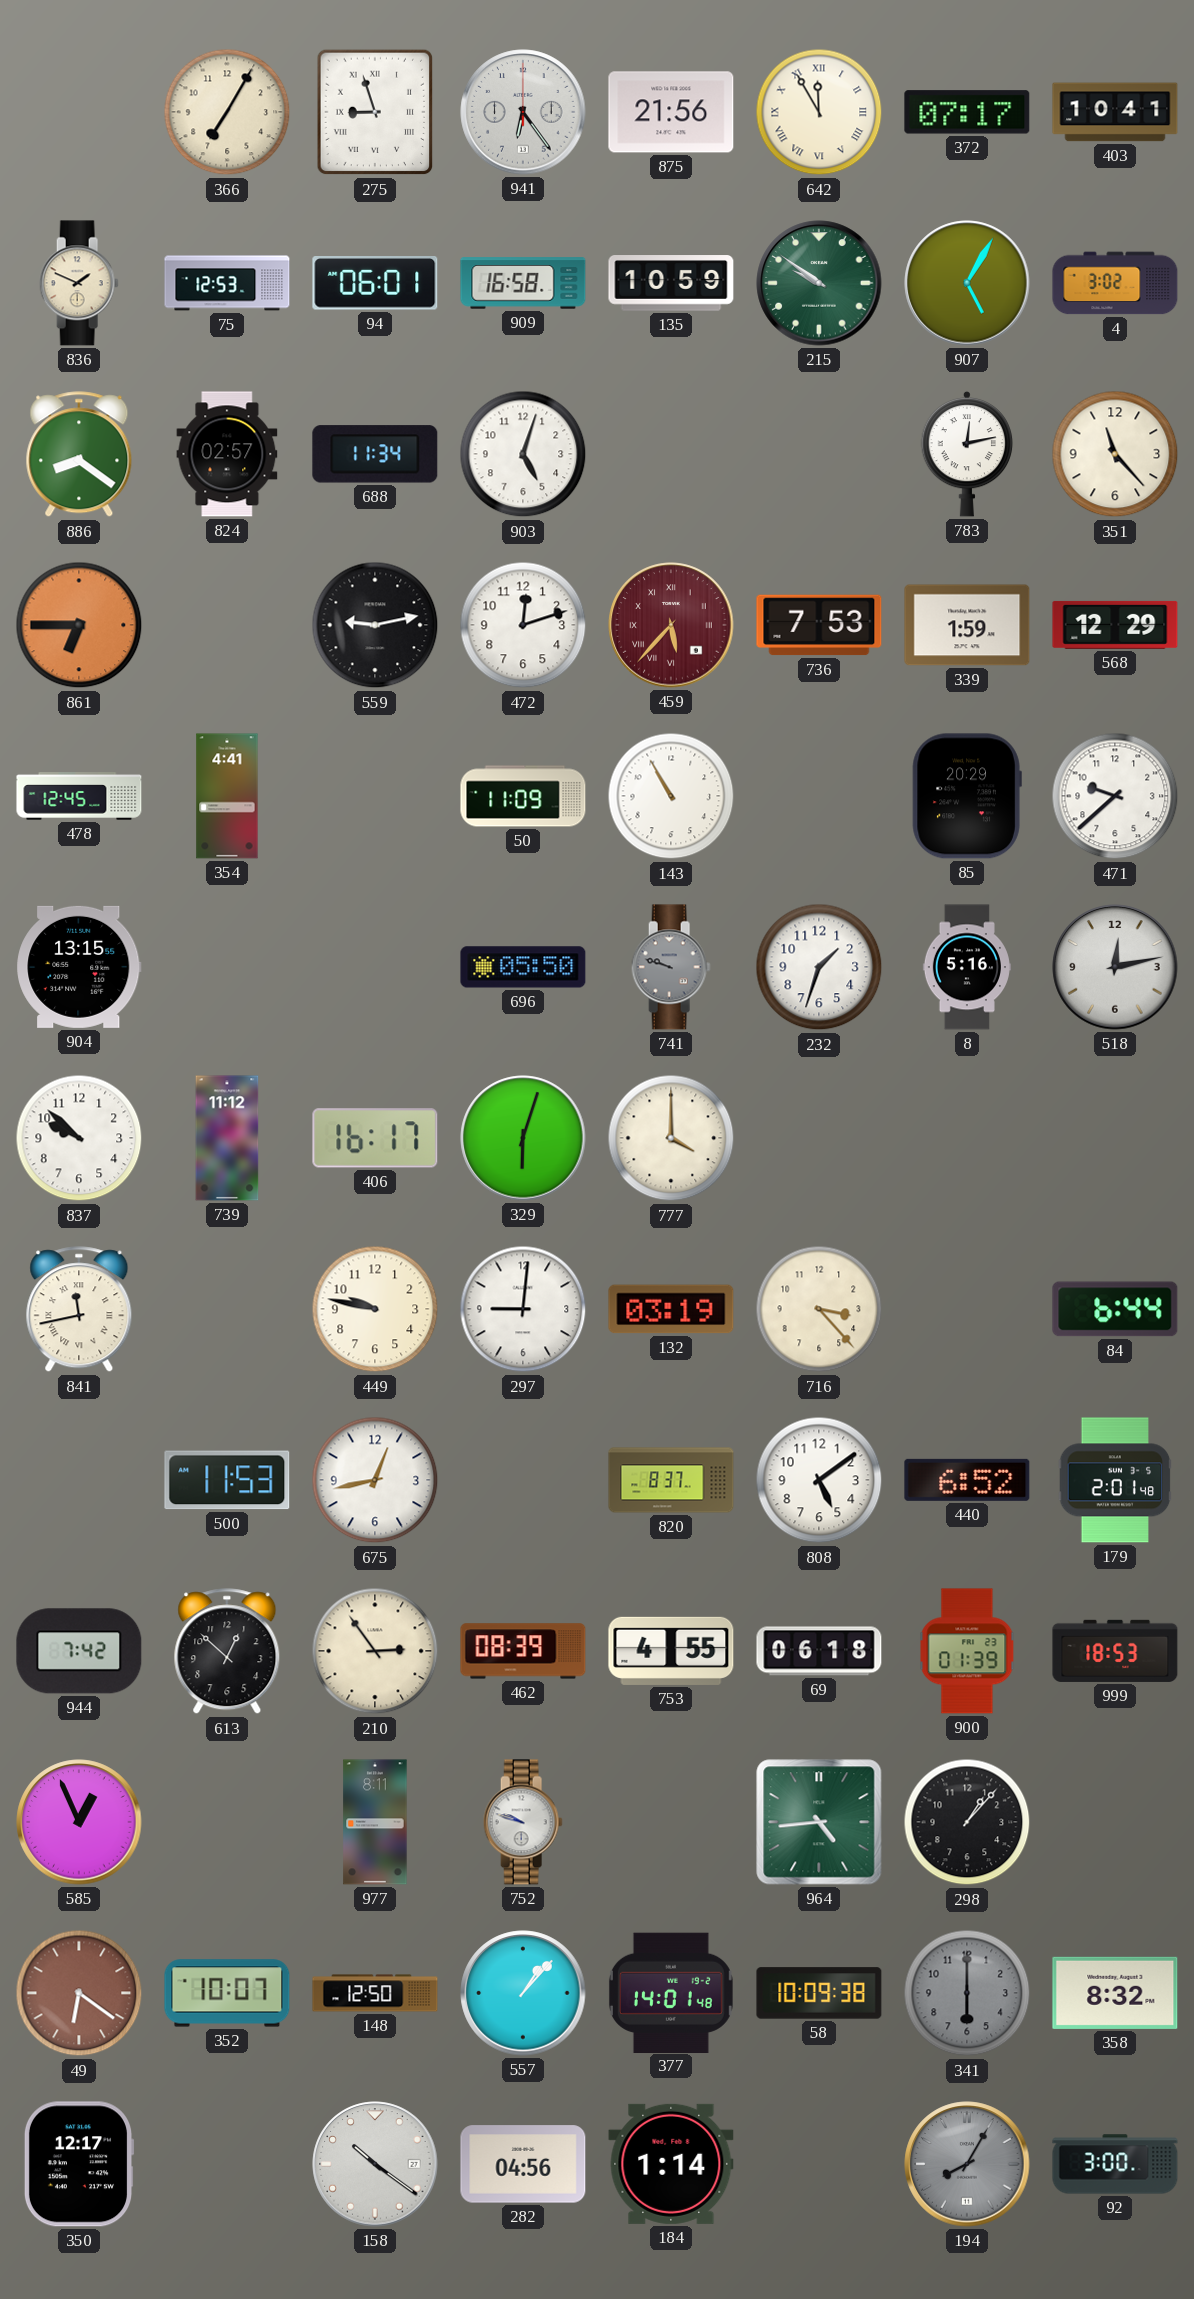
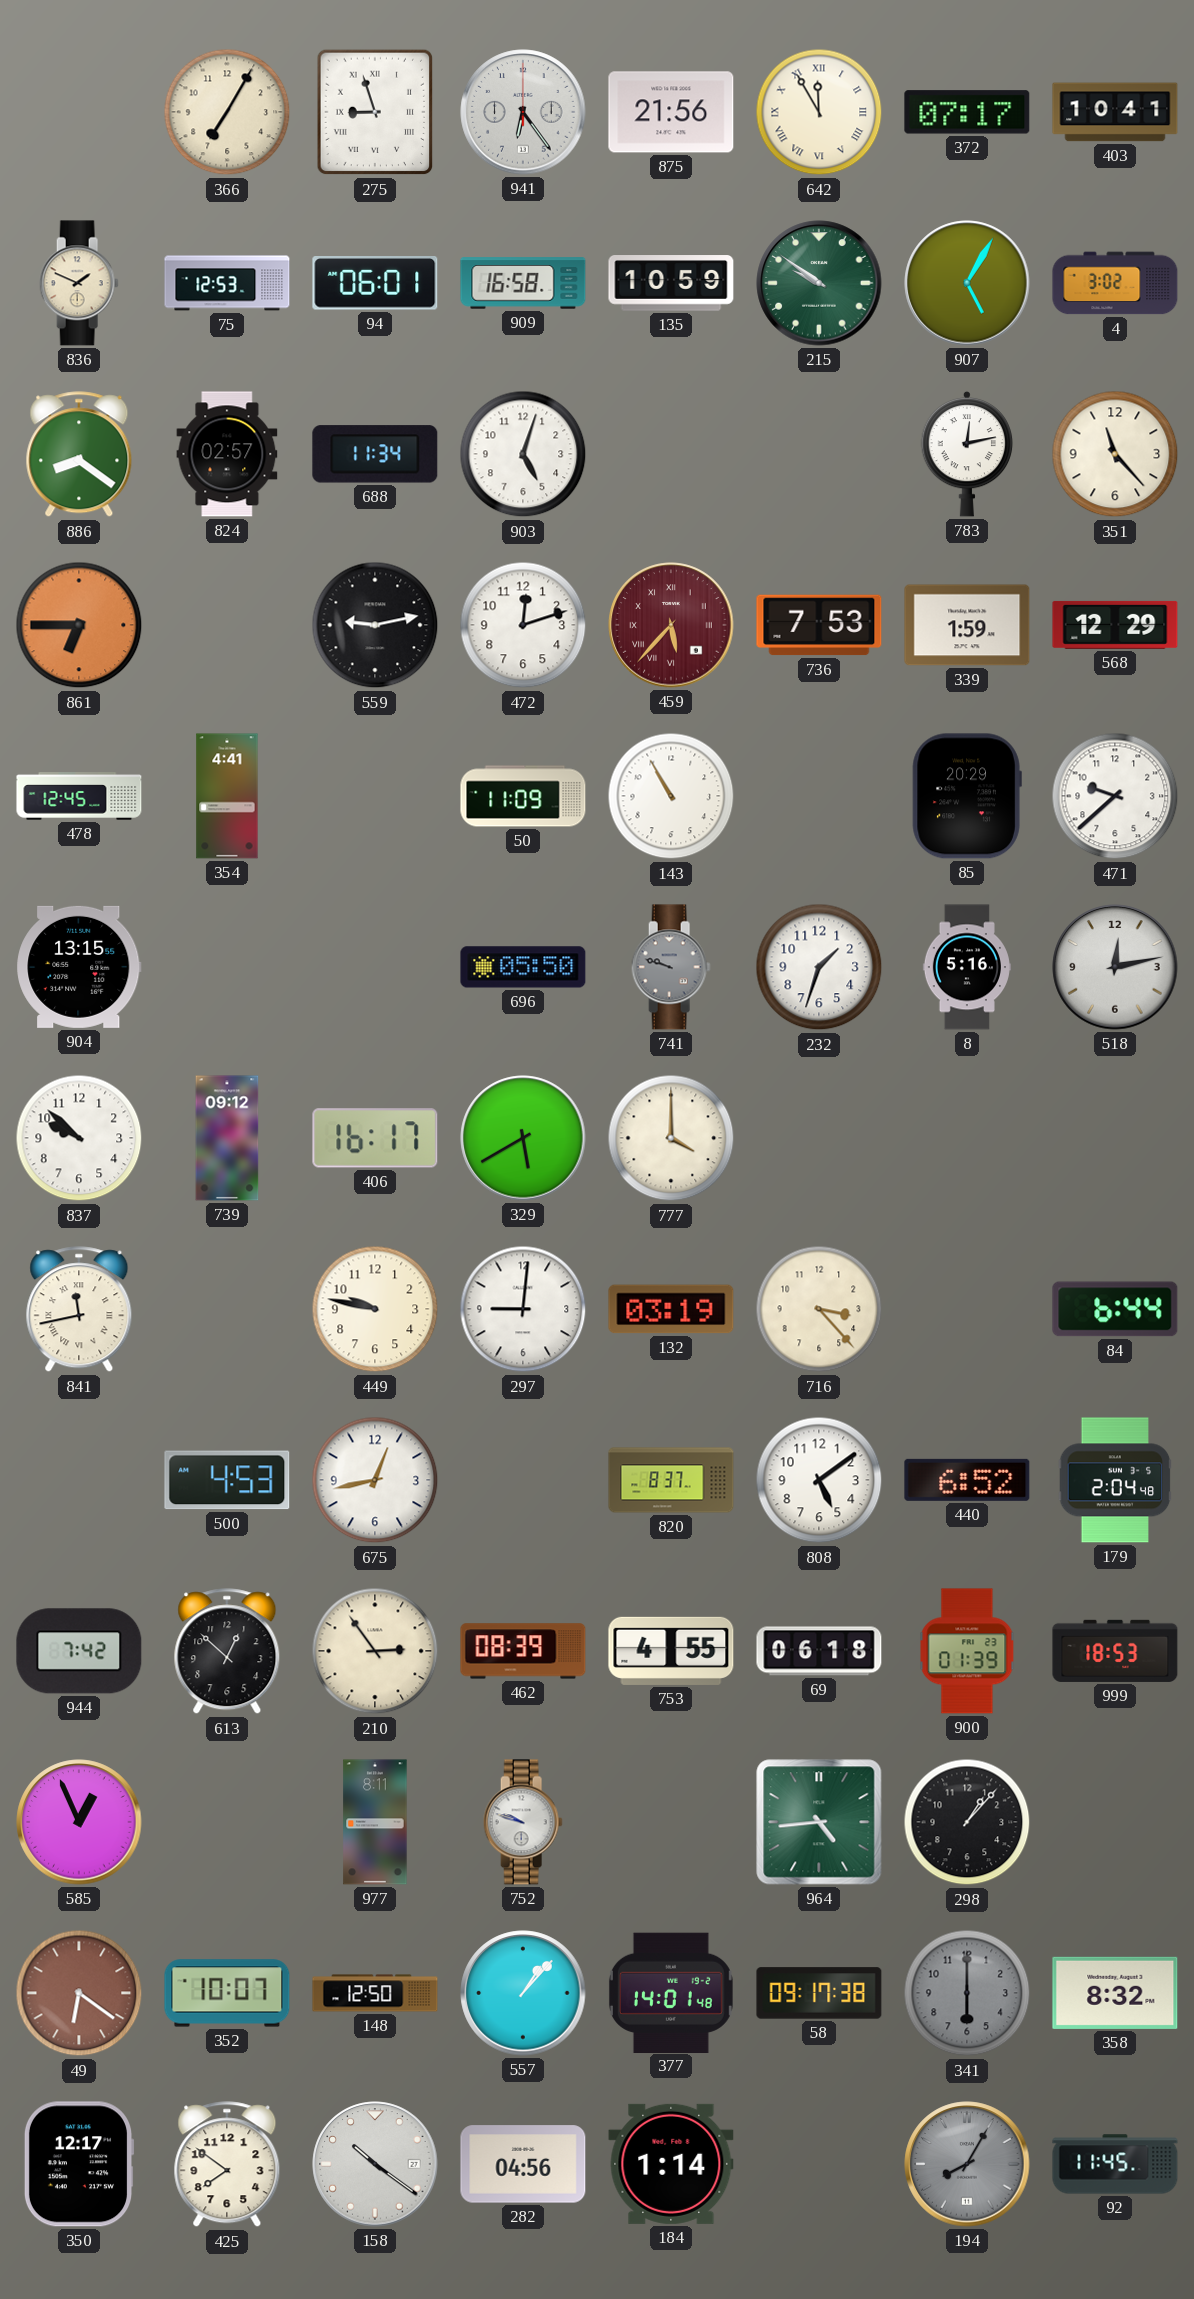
739: 11:12 -> 09:12 (227, 1138)
329: 6:03 -> 5:40 (523, 1138)
500: 11:53 -> 4:53 (227, 1480)
179: 2:01 -> 2:04 (1115, 1480)
58: 10:09 -> 09:17 (819, 1993)
425: none -> 7:51 (227, 2165)
92: 3:00 -> 11:45 (1115, 2164)
